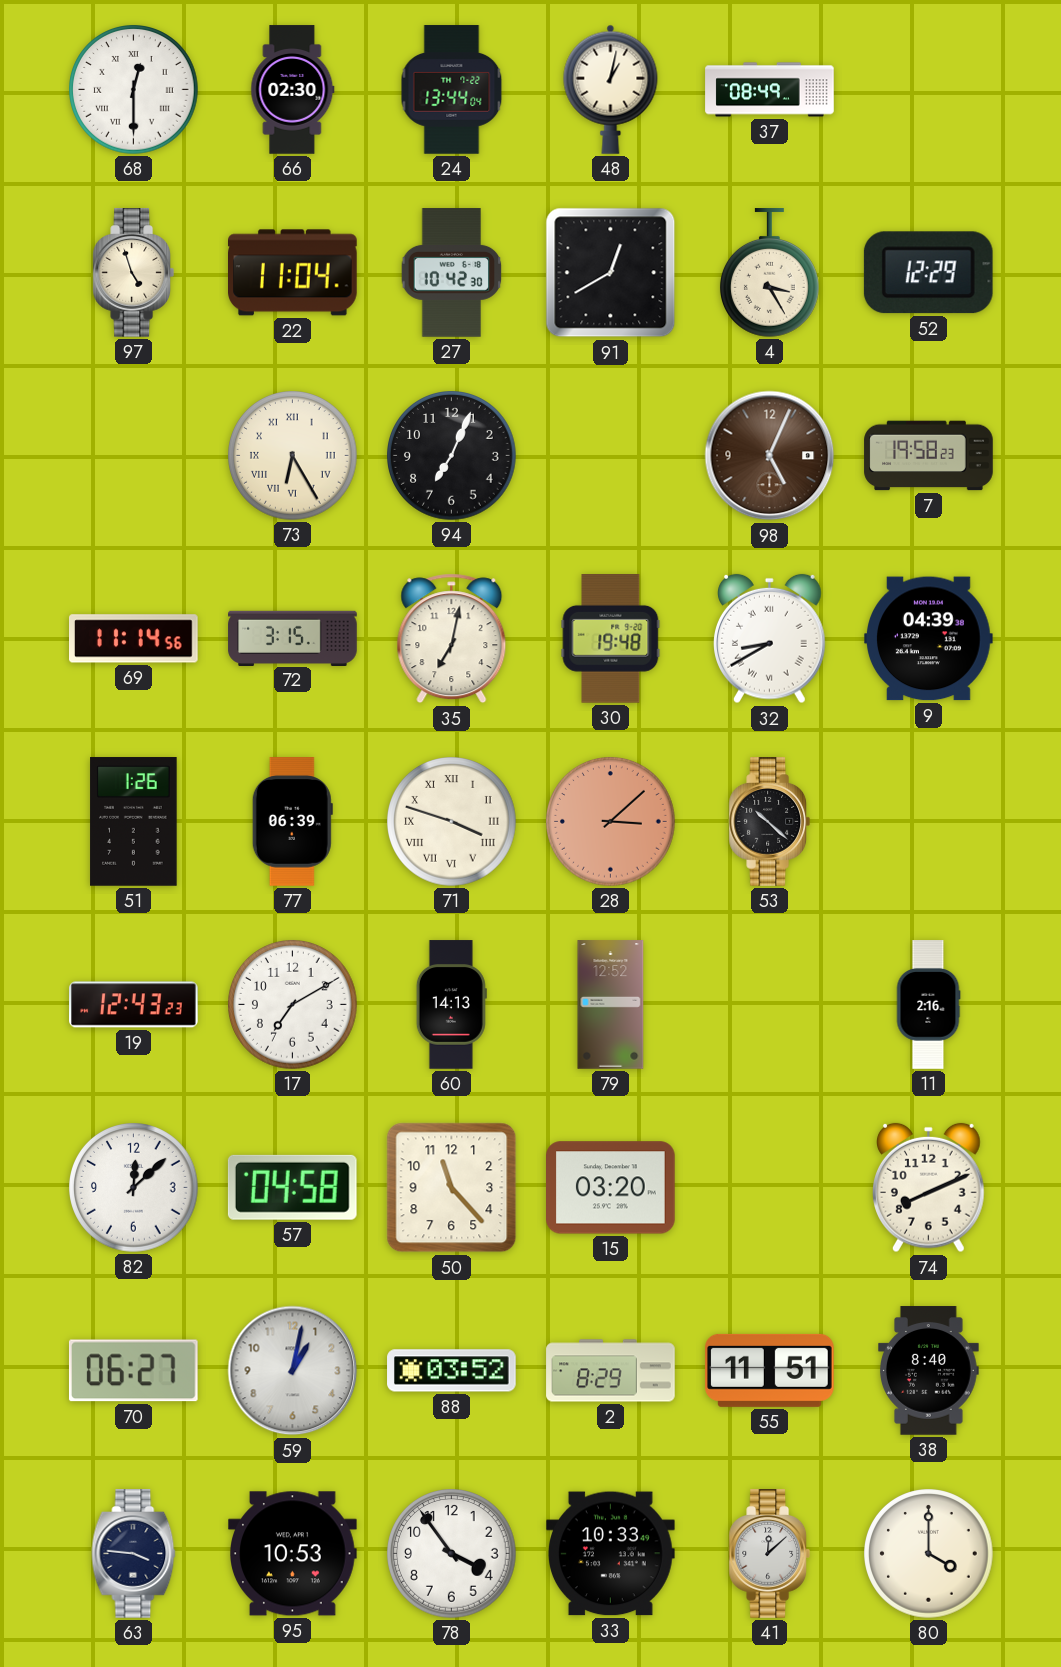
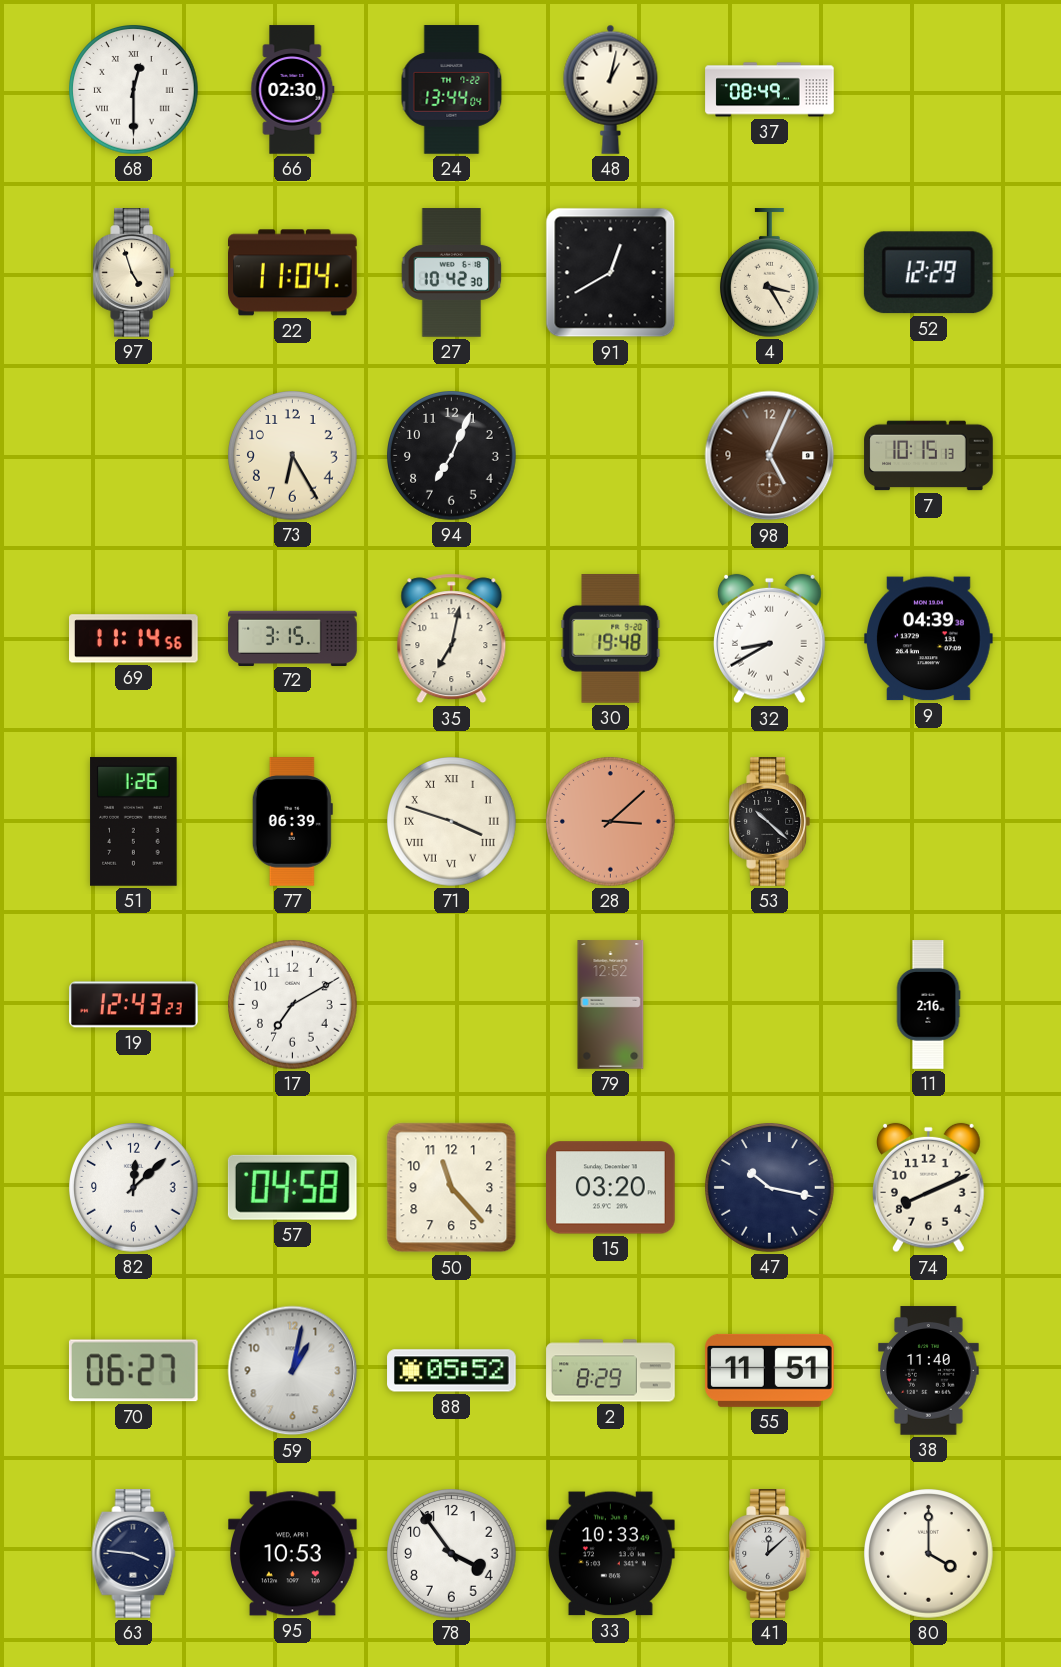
73 numerals: Roman -> Arabic (293, 456)
7: 19:58 -> 10:15 (929, 456)
60: 14:13 -> none (451, 1005)
47: none -> 10:17 (770, 1188)
88: 03:52 -> 05:52 (452, 1371)
38: 8:40 -> 11:40 (929, 1371)
